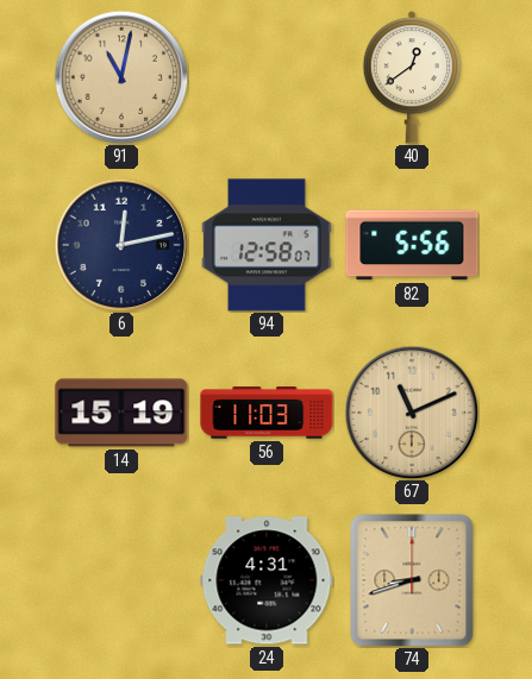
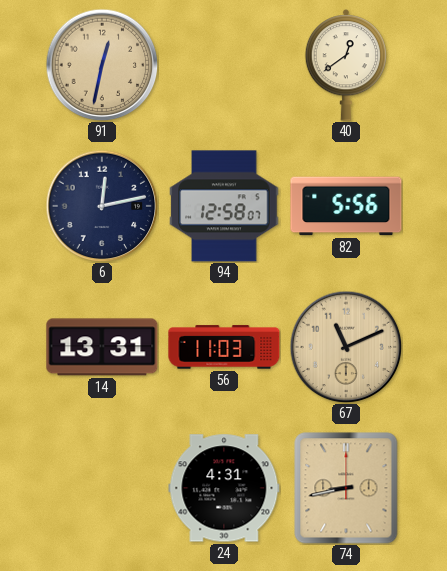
91: 11:02 -> 12:32 (102, 65)
14: 15:19 -> 13:31 (102, 347)
74: 8:42 -> 8:43 (346, 488)
